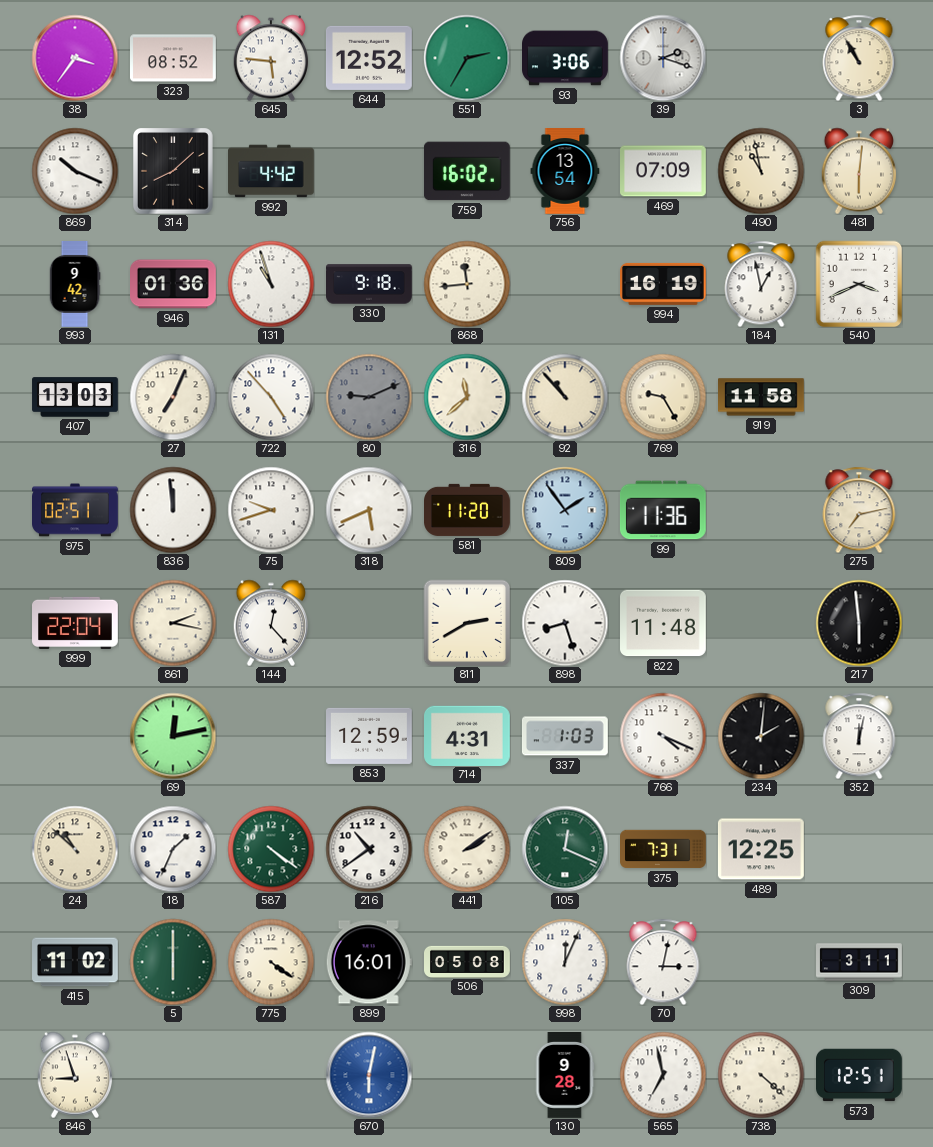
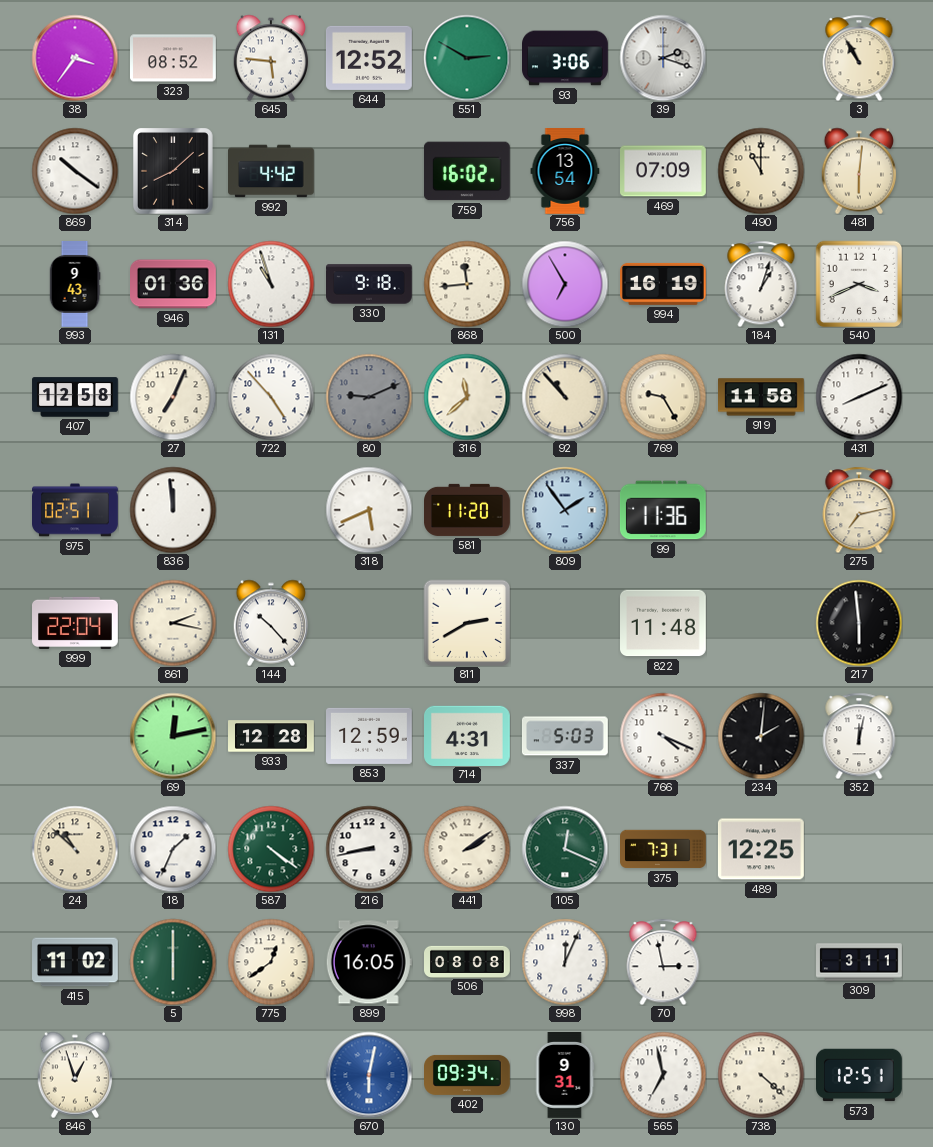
551: 2:35 -> 2:50 (467, 58)
869: 10:19 -> 10:21 (75, 171)
490: 10:58 -> 11:00 (761, 171)
993: 9:42 -> 9:43 (75, 284)
500: none -> 6:55 (565, 284)
184: 12:58 -> 1:03 (761, 284)
407: 13:03 -> 12:58 (75, 397)
431: none -> 8:11 (859, 397)
75: 9:42 -> none (271, 510)
144: 12:23 -> 10:23 (271, 623)
898: 8:27 -> none (565, 623)
933: none -> 12:28 (272, 736)
337: 1:03 -> 5:03 (565, 736)
216: 10:39 -> 8:43 (369, 849)
775: 4:21 -> 12:39 (271, 962)
899: 16:01 -> 16:05 (369, 962)
506: 05:08 -> 08:08 (467, 961)
70: 3:02 -> 2:58 (663, 962)
846: 8:57 -> 12:57 (75, 1075)
402: none -> 09:34 (468, 1075)
130: 9:28 -> 9:31 (565, 1076)
